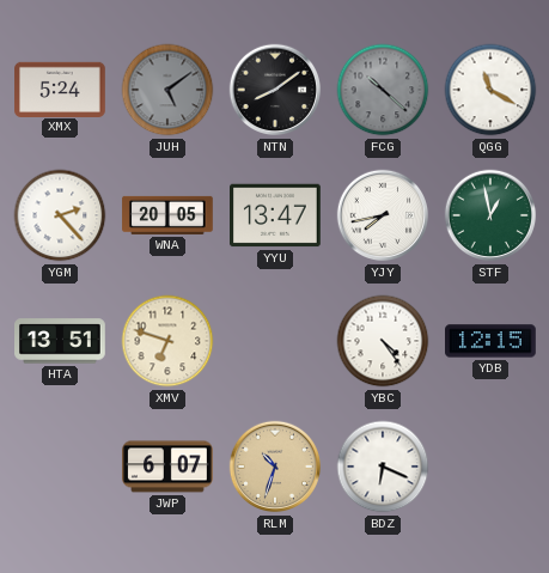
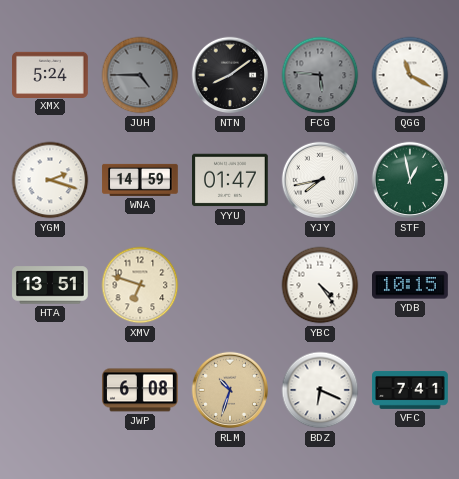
JUH: 5:09 -> 4:45 (140, 75)
FCG: 10:22 -> 5:46 (320, 75)
YGM: 2:23 -> 2:18 (50, 180)
WNA: 20:05 -> 14:59 (140, 180)
YYU: 13:47 -> 01:47 (230, 180)
YDB: 12:15 -> 10:15 (411, 285)
JWP: 6:07 -> 6:08 (140, 390)
VFC: none -> 7:41 (410, 390)
